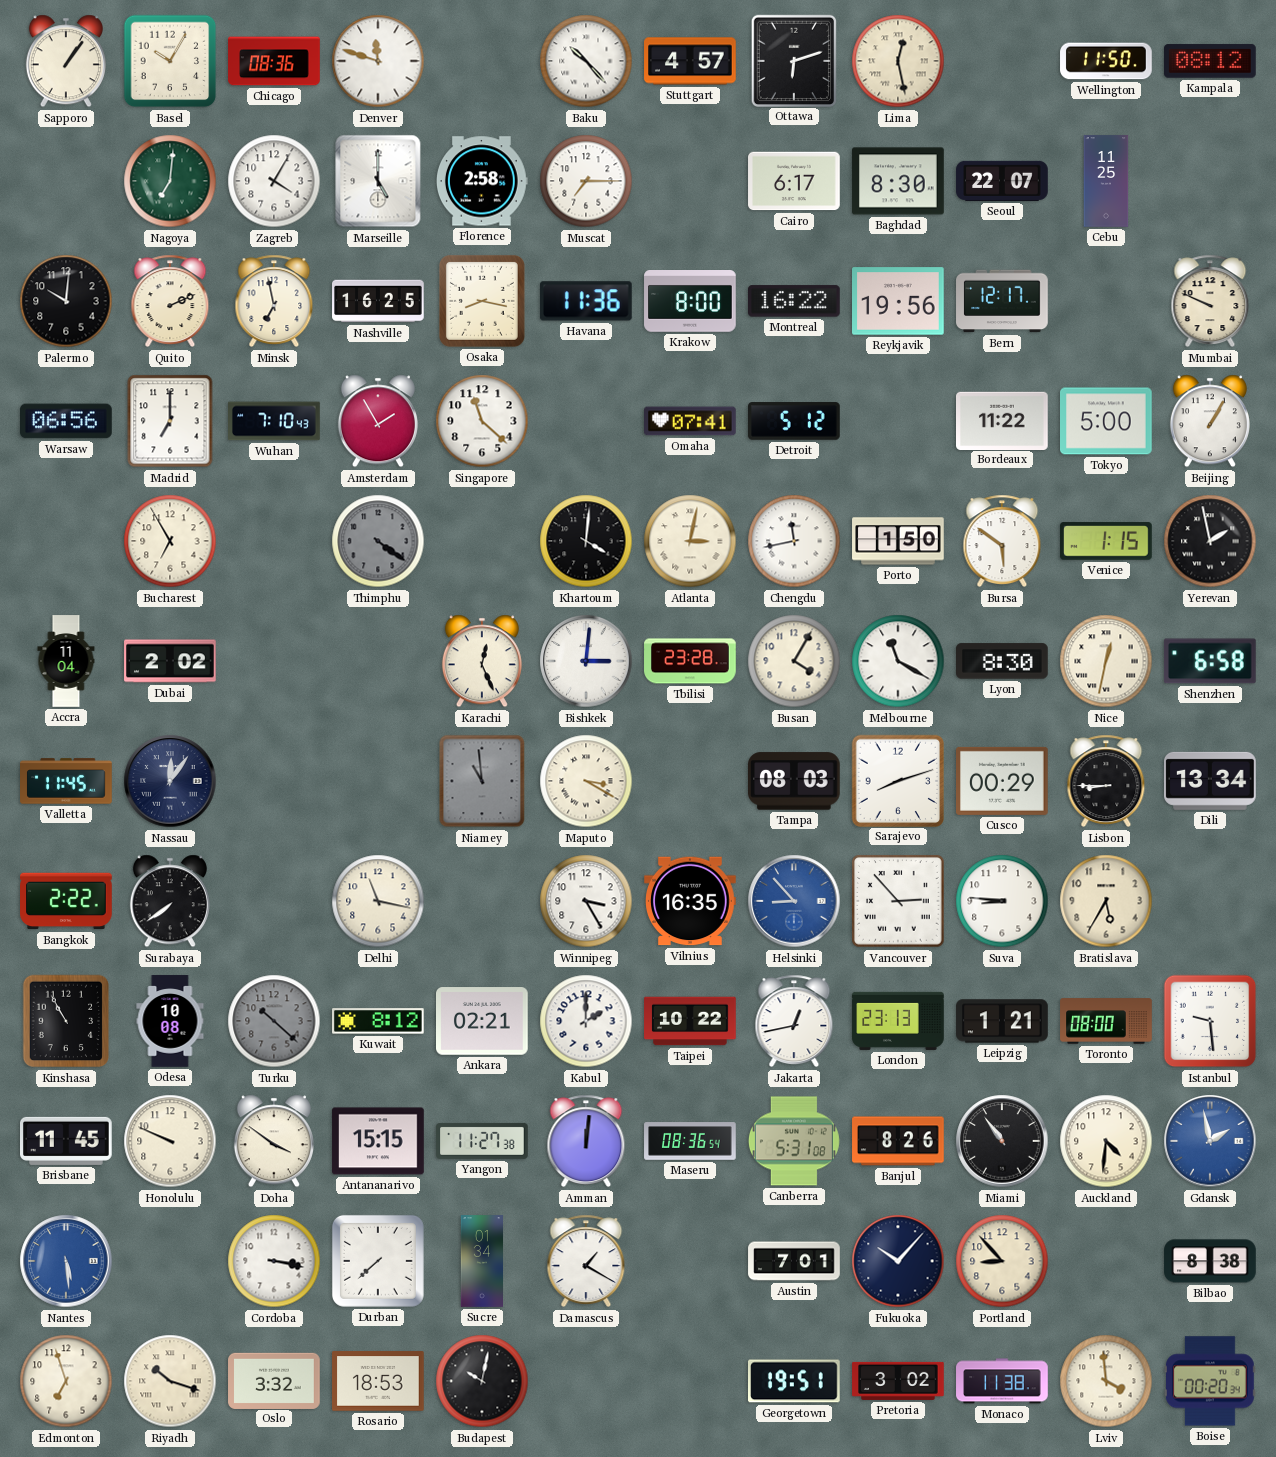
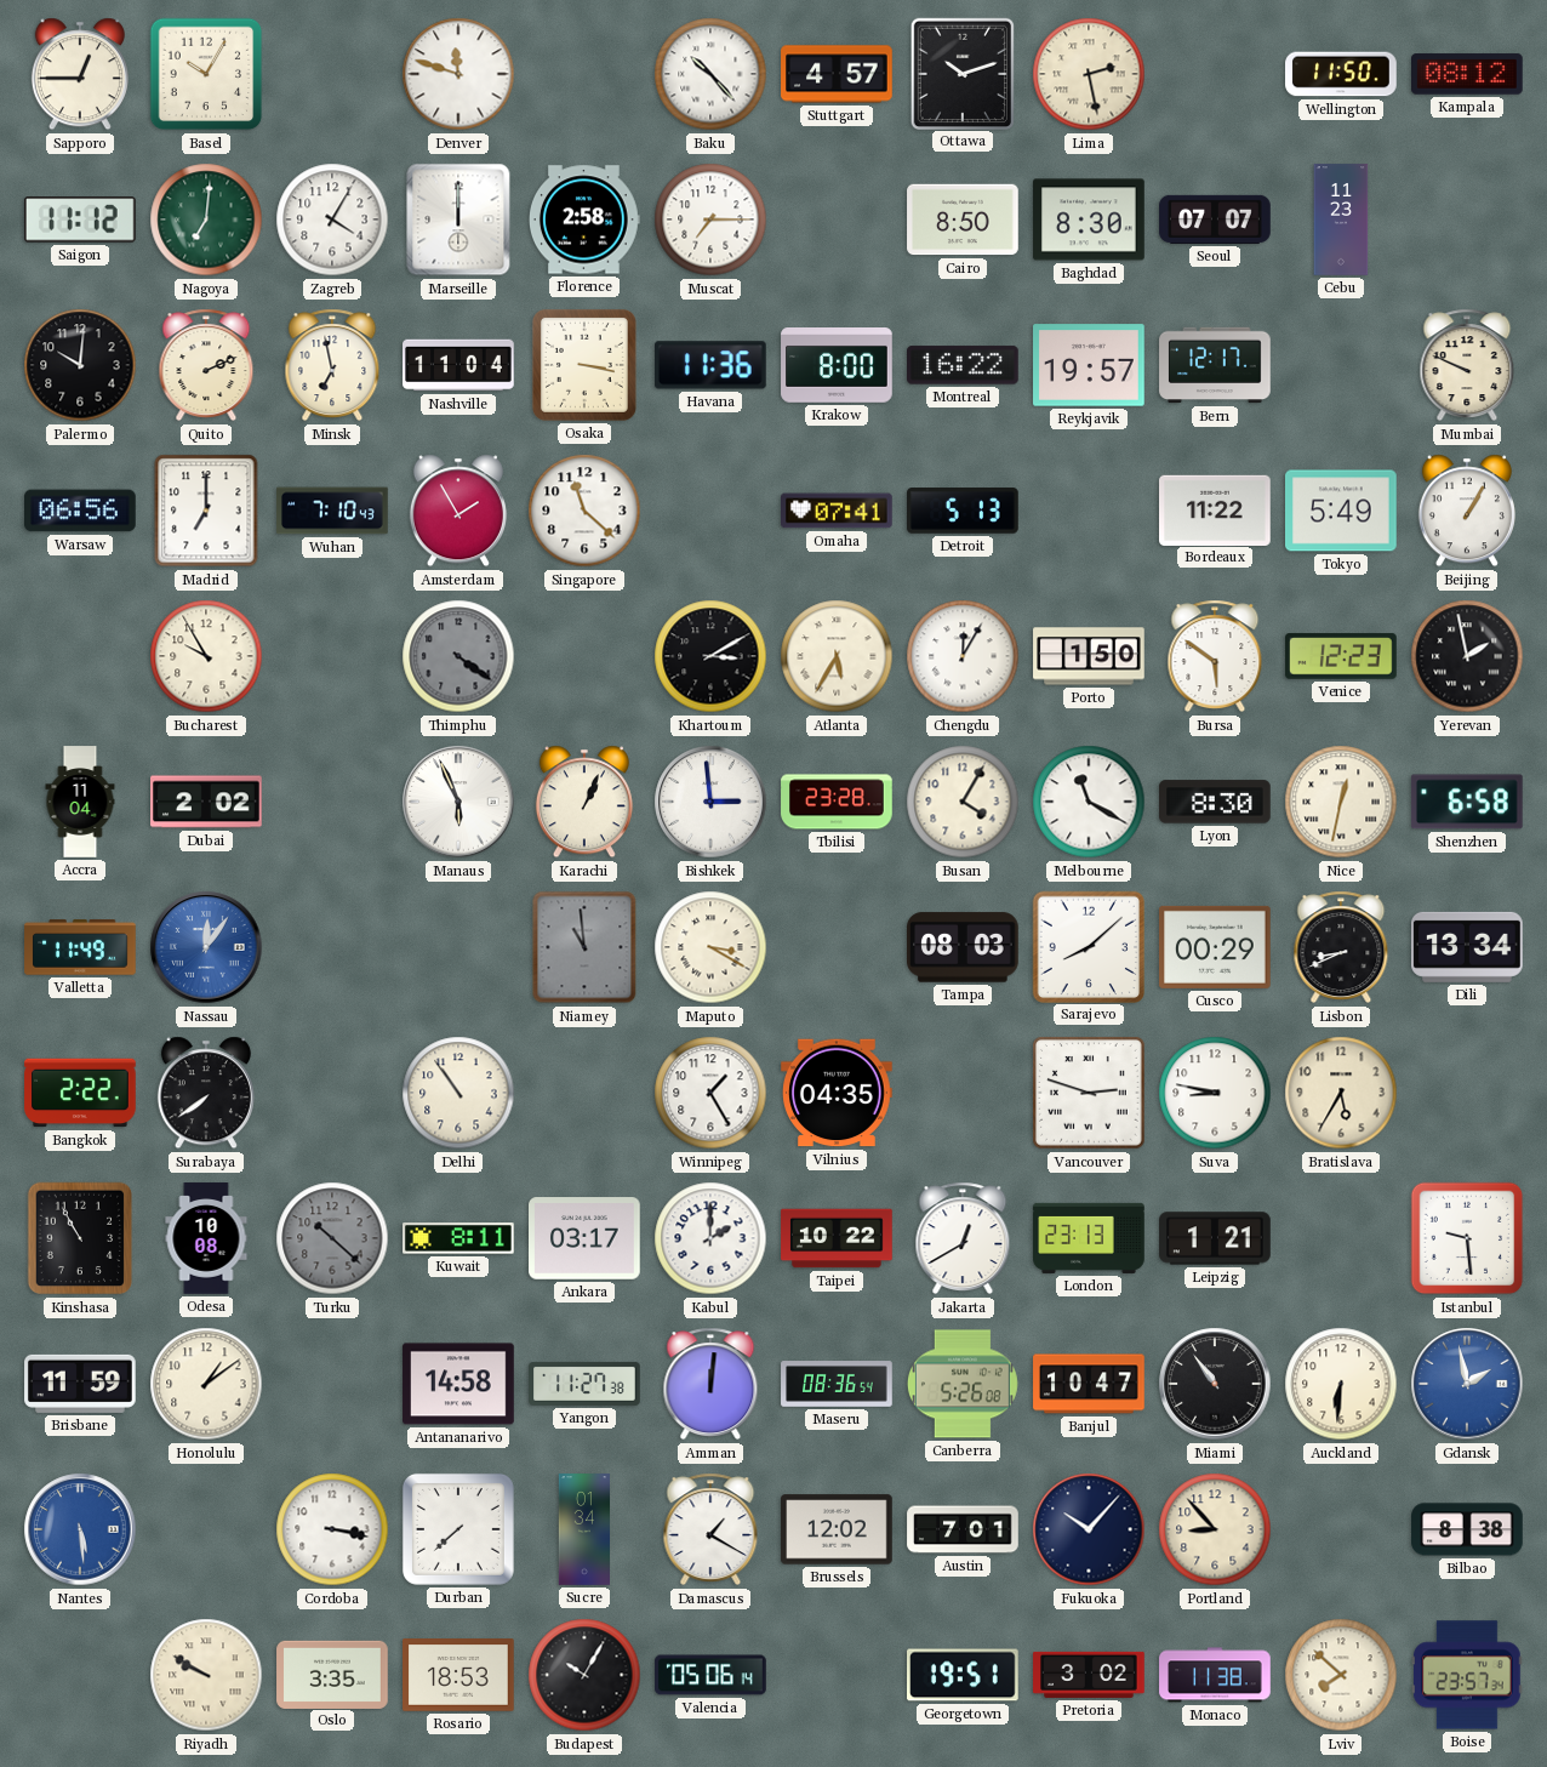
Sapporo: 1:06 -> 12:45 (80, 74)
Chicago: 08:36 -> none (274, 61)
Ottawa: 6:12 -> 10:12 (961, 73)
Lima: 12:28 -> 2:28 (1089, 74)
Saigon: none -> 11:12 (80, 220)
Marseille: 5:00 -> 12:00 (458, 220)
Cairo: 6:17 -> 8:50 (963, 220)
Seoul: 22:07 -> 07:07 (1215, 220)
Cebu: 11:25 -> 11:23 (1341, 220)
Nashville: 16:25 -> 11:04 (458, 365)
Osaka: 8:17 -> 3:17 (584, 365)
Reykjavik: 19:56 -> 19:57 (1090, 365)
Detroit: 5:12 -> 5:13 (964, 511)
Tokyo: 5:00 -> 5:49 (1342, 511)
Bucharest: 6:55 -> 9:55 (206, 656)
Khartoum: 4:01 -> 3:10 (710, 656)
Atlanta: 3:02 -> 5:35 (837, 656)
Chengdu: 11:43 -> 12:05 (963, 656)
Venice: 1:15 -> 12:23 (1341, 656)
Manaus: none -> 5:56 (458, 802)
Karachi: 12:26 -> 1:04 (584, 802)
Bishkek: 3:01 -> 2:59 (710, 802)
Valletta: 11:45 -> 11:49 (80, 947)
Nassau dial: navy -> blue (206, 947)
Sarajevo: 8:12 -> 8:08 (1088, 946)
Lisbon: 8:45 -> 8:41 (1341, 947)
Delhi: 11:17 -> 10:54 (458, 1093)
Winnipeg: 3:25 -> 1:25 (710, 1093)
Vilnius: 16:35 -> 04:35 (837, 1093)
Helsinki: 8:53 -> none (794, 901)
Vancouver: 2:53 -> 2:48 (1089, 1093)
Suva: 8:46 -> 8:47 (1215, 1093)
Kuwait: 8:12 -> 8:11 (458, 1238)
Ankara: 02:21 -> 03:17 (586, 1238)
Jakarta: 12:43 -> 12:40 (963, 1238)
Toronto: 08:00 -> none (1106, 1021)
Brisbane: 11:45 -> 11:59 (81, 1384)
Honolulu: 9:49 -> 1:09 (206, 1384)
Doha: 3:51 -> none (274, 1141)
Antananarivo: 15:15 -> 14:58 (458, 1384)
Canberra: 5:31 -> 5:26 (963, 1384)
Banjul: 8:26 -> 10:47 (1089, 1384)
Auckland: 4:31 -> 6:31 (1341, 1384)
Brussels: none -> 12:02 (837, 1529)
Edmonton: 6:57 -> none (66, 1381)
Riyadh: 10:18 -> 9:50 (206, 1675)
Oslo: 3:32 -> 3:35 (332, 1674)
Budapest: 10:02 -> 10:05 (584, 1675)
Valencia: none -> 05:06 (710, 1675)
Lviv: 3:59 -> 7:52 (1341, 1675)
Boise: 00:20 -> 23:57 (1468, 1675)
